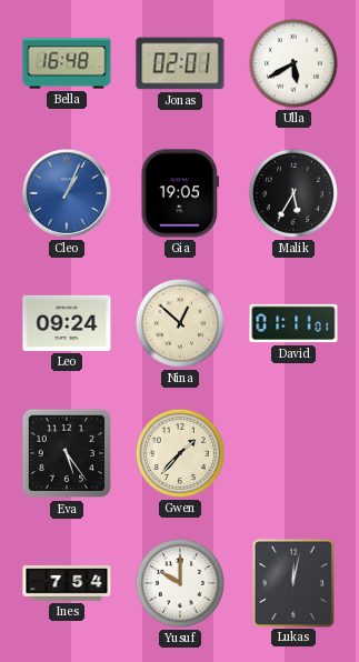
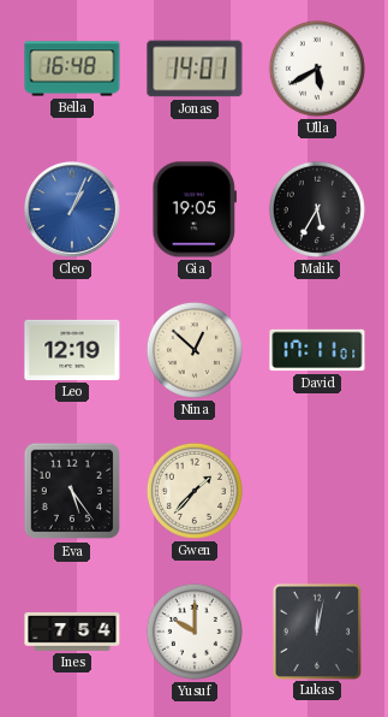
Jonas: 02:01 -> 14:01 (195, 69)
Leo: 09:24 -> 12:19 (72, 350)
David: 01:11 -> 17:11 (317, 350)
